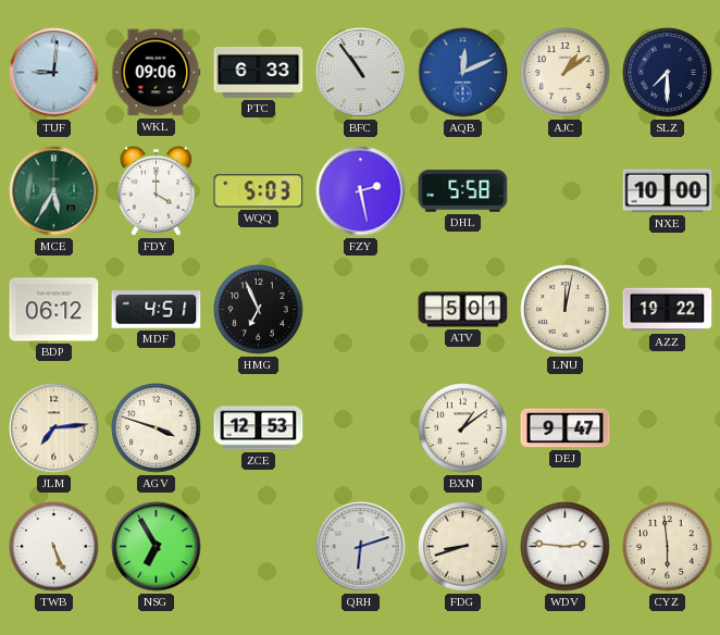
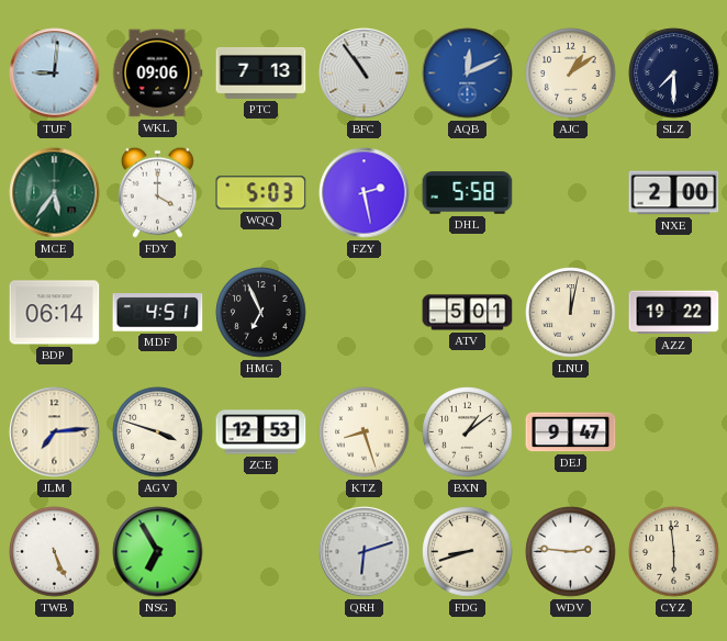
PTC: 6:33 -> 7:13 (261, 72)
MCE: 5:35 -> 5:36 (55, 193)
NXE: 10:00 -> 2:00 (674, 193)
BDP: 06:12 -> 06:14 (55, 313)
KTZ: none -> 8:27 (365, 432)
